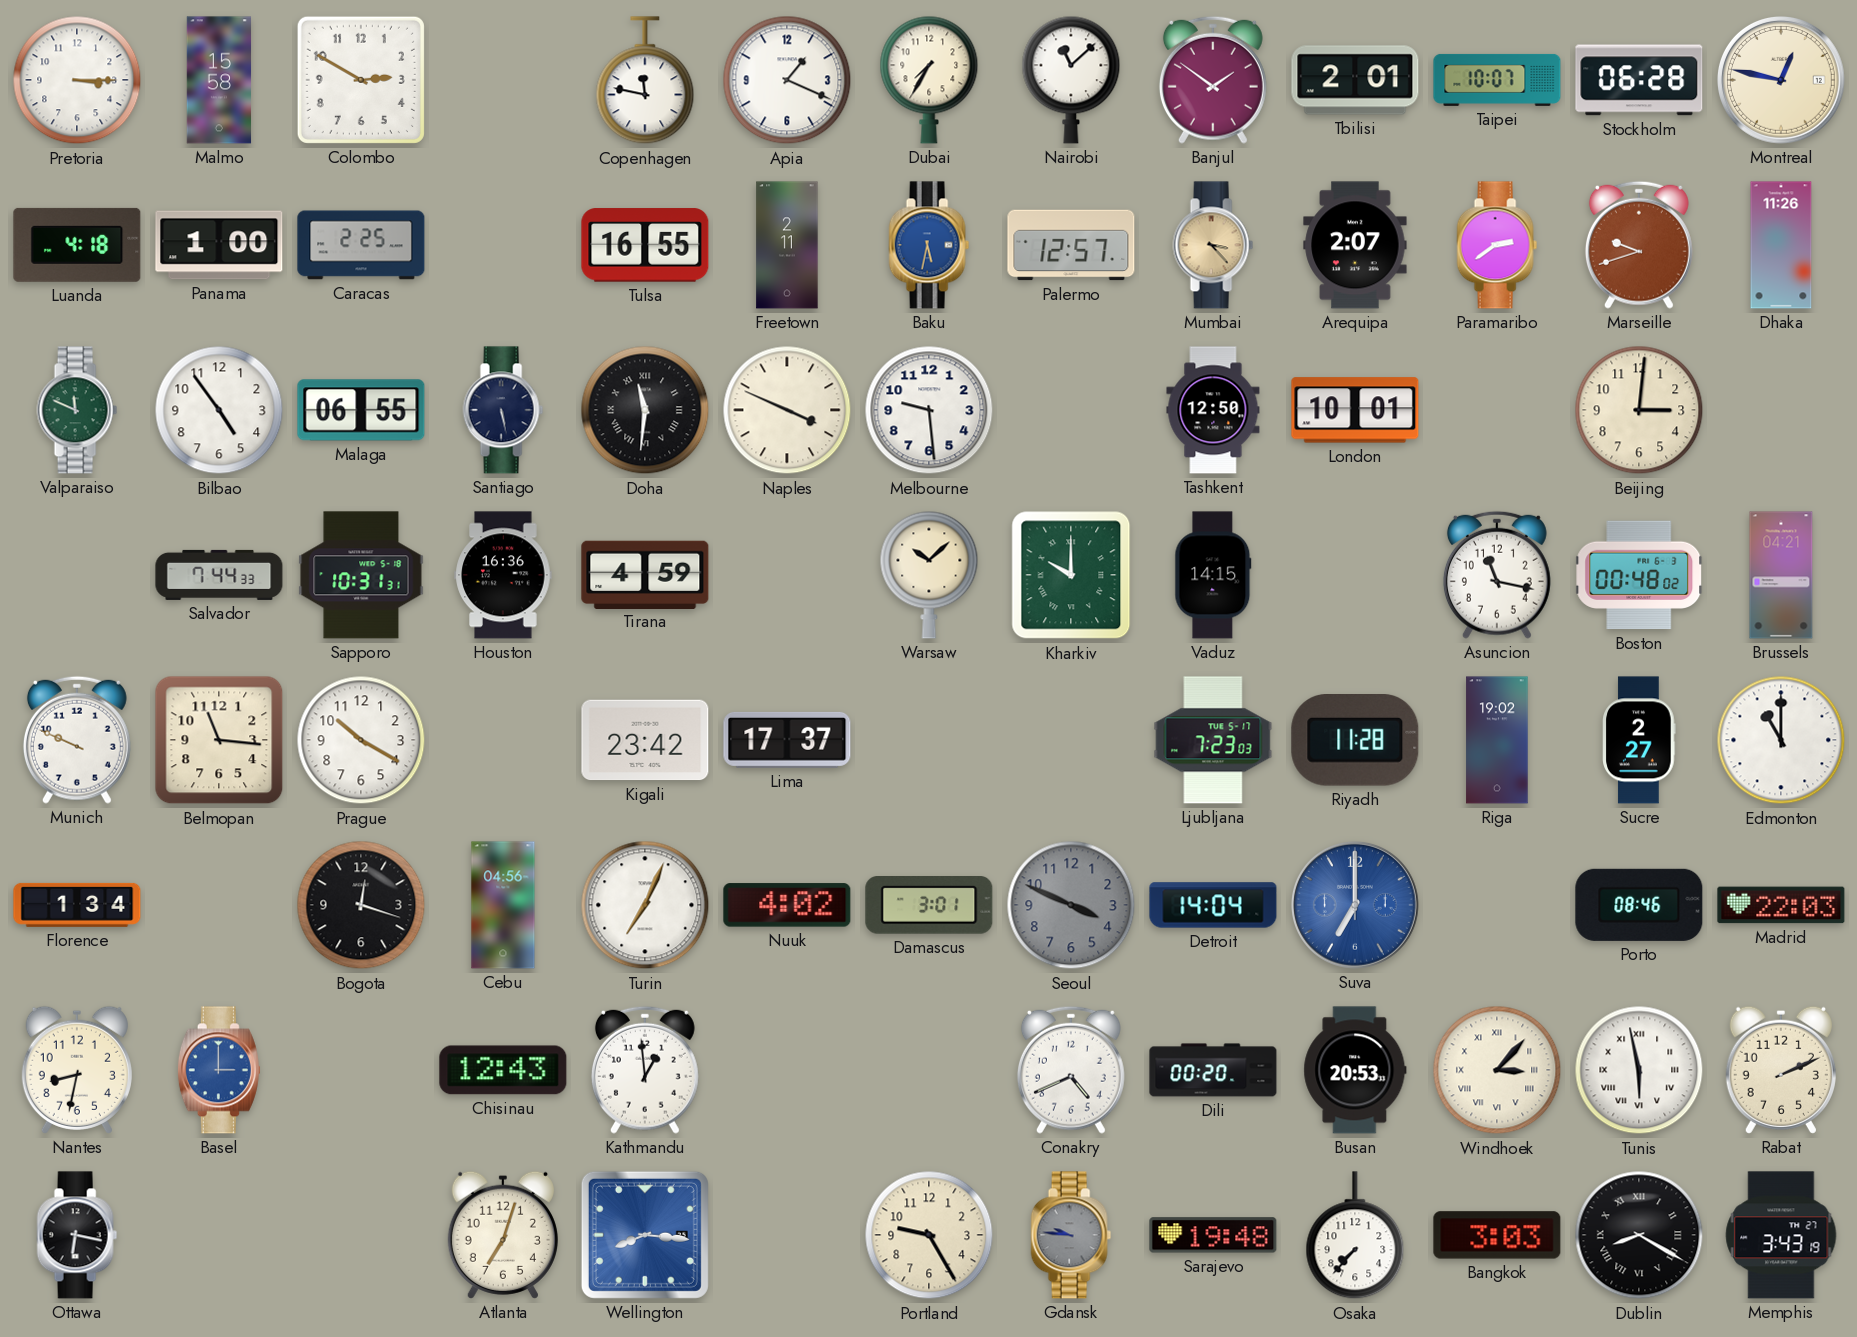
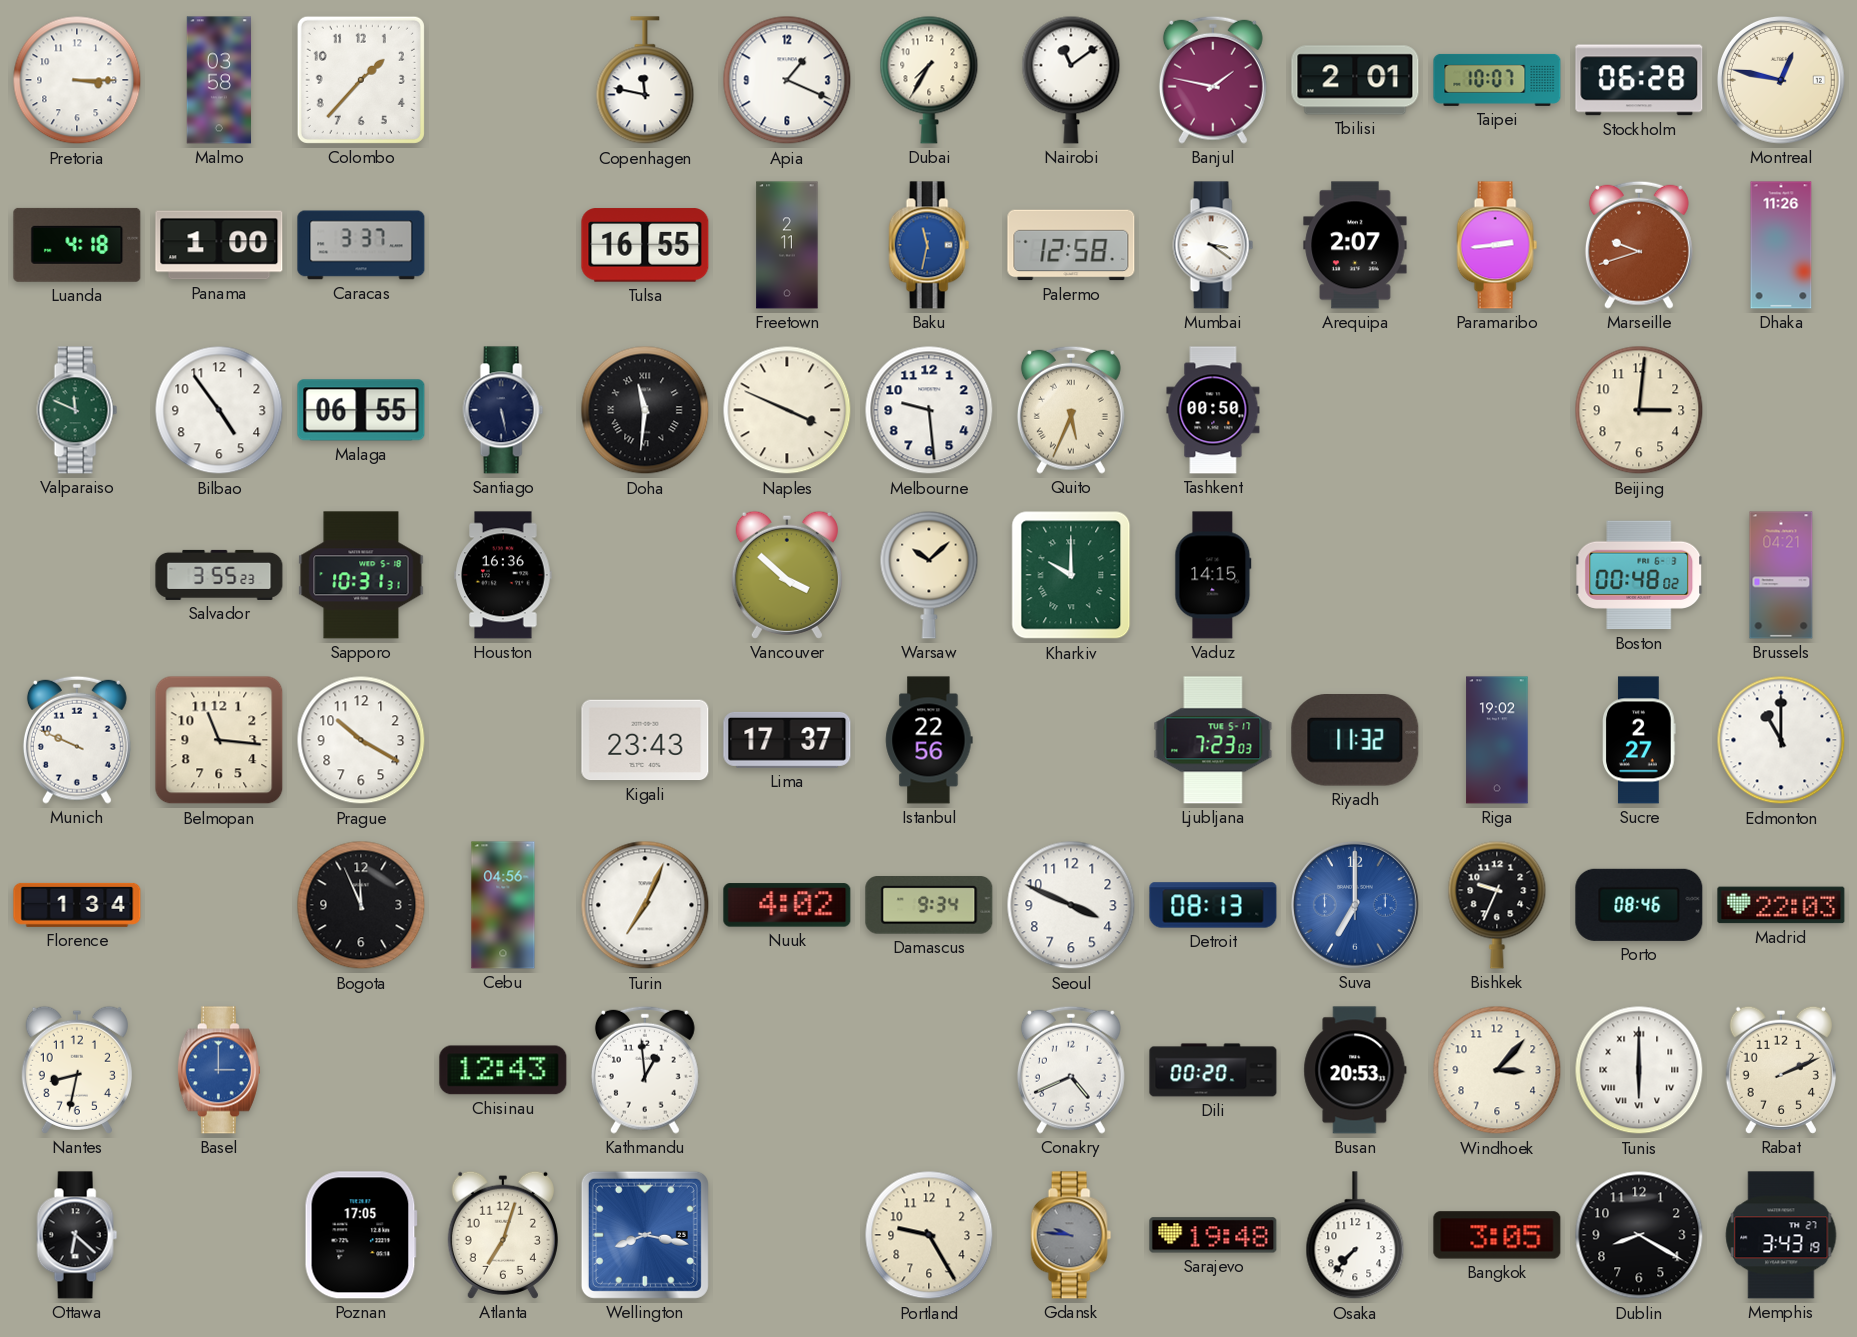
Malmo: 15:58 -> 03:58 (219, 80)
Colombo: 2:50 -> 1:37 (361, 80)
Nairobi: 11:08 -> 11:09 (1071, 80)
Banjul: 1:51 -> 1:47 (1213, 80)
Caracas: 2:25 -> 3:37 (361, 245)
Baku: 5:32 -> 11:32 (929, 245)
Palermo: 12:57 -> 12:58 (1071, 245)
Mumbai: 3:23 -> 3:21 (1213, 245)
Mumbai dial: champagne -> white (1213, 245)
Paramaribo: 2:39 -> 2:44 (1497, 245)
Quito: none -> 5:34 (1071, 410)
Tashkent: 12:50 -> 00:50 (1213, 410)
London: 10:01 -> none (1355, 410)
Salvador: 7:44 -> 3:55 (219, 575)
Tirana: 4:59 -> none (645, 574)
Vancouver: none -> 3:52 (787, 575)
Asuncion: 11:17 -> none (1497, 575)
Kigali: 23:42 -> 23:43 (645, 740)
Istanbul: none -> 22:56 (929, 740)
Riyadh: 11:28 -> 11:32 (1355, 741)
Bogota: 12:18 -> 11:56 (361, 905)
Damascus: 3:01 -> 9:34 (929, 906)
Seoul dial: grey -> white (1071, 905)
Detroit: 14:04 -> 08:13 (1213, 905)
Bishkek: none -> 9:34 (1497, 905)
Windhoek numerals: Roman -> Arabic (1497, 1070)
Tunis: 5:58 -> 6:00 (1639, 1070)
Ottawa: 6:17 -> 6:22 (77, 1235)
Poznan: none -> 17:05 (361, 1235)
Wellington: 8:16 -> 8:17 (645, 1235)
Bangkok: 3:03 -> 3:05 (1497, 1235)
Dublin numerals: Roman -> Arabic (1639, 1235)
